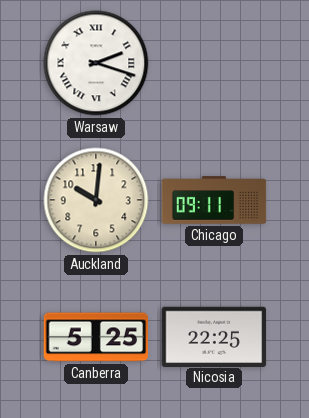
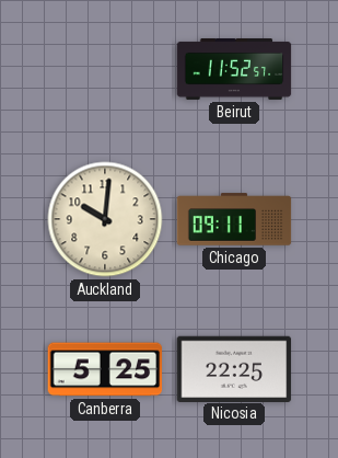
Warsaw: 2:18 -> none (96, 63)
Beirut: none -> 11:52 (234, 70)
